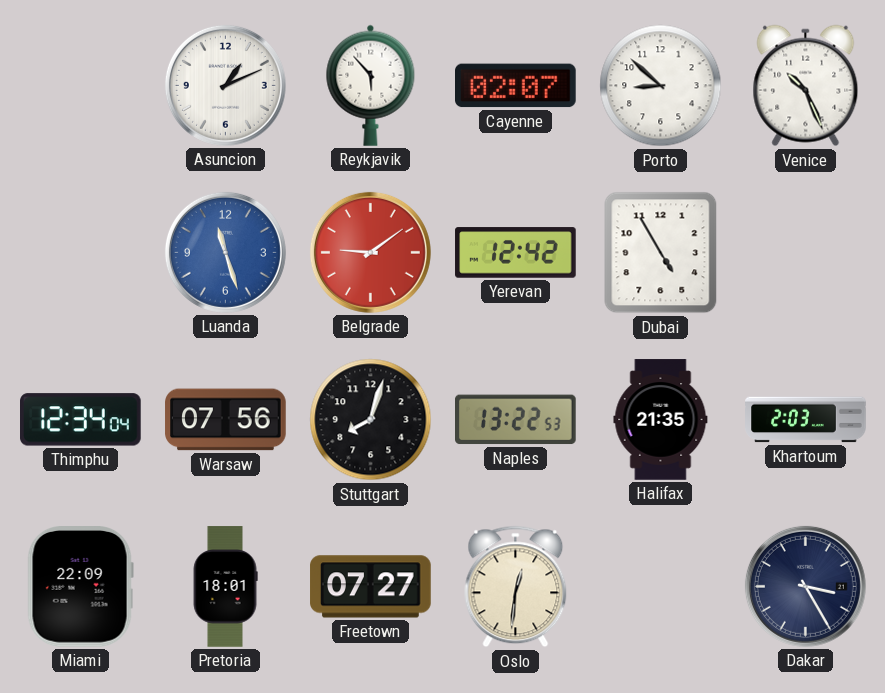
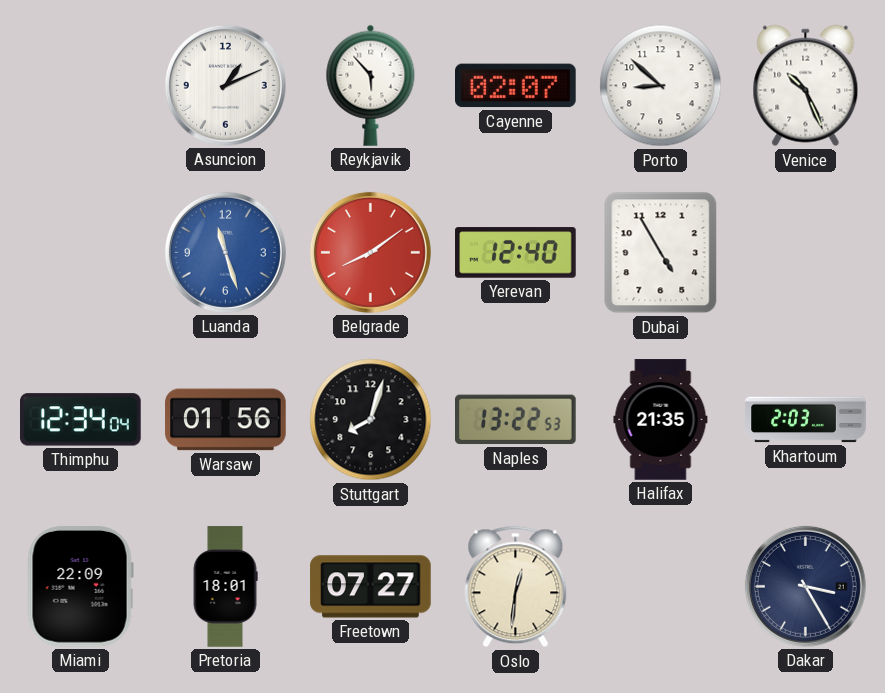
Belgrade: 9:09 -> 8:09 (370, 252)
Yerevan: 12:42 -> 12:40 (516, 253)
Warsaw: 07:56 -> 01:56 (226, 420)
